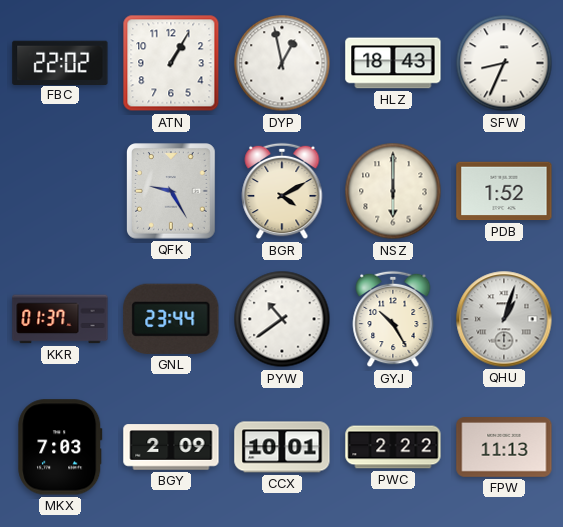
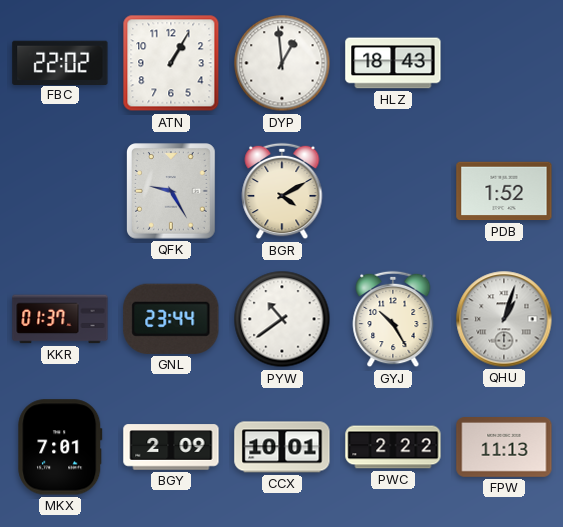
DYP: 12:58 -> 12:59 (282, 63)
SFW: 8:34 -> none (504, 63)
NSZ: 6:00 -> none (393, 191)
MKX: 7:03 -> 7:01 (60, 447)
